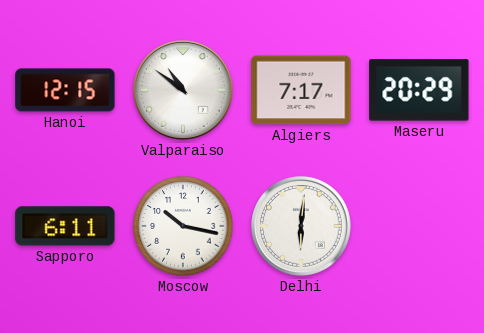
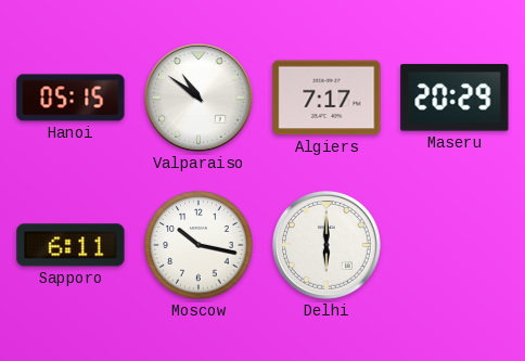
Hanoi: 12:15 -> 05:15 (71, 98)
Delhi: 6:01 -> 6:00 (328, 246)
